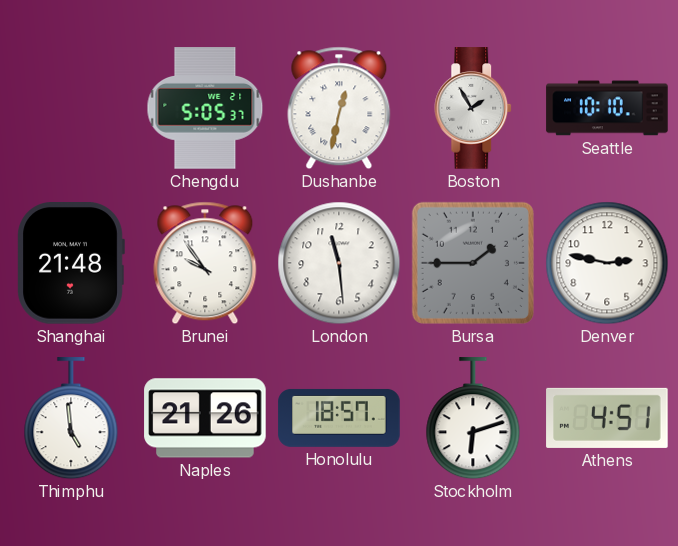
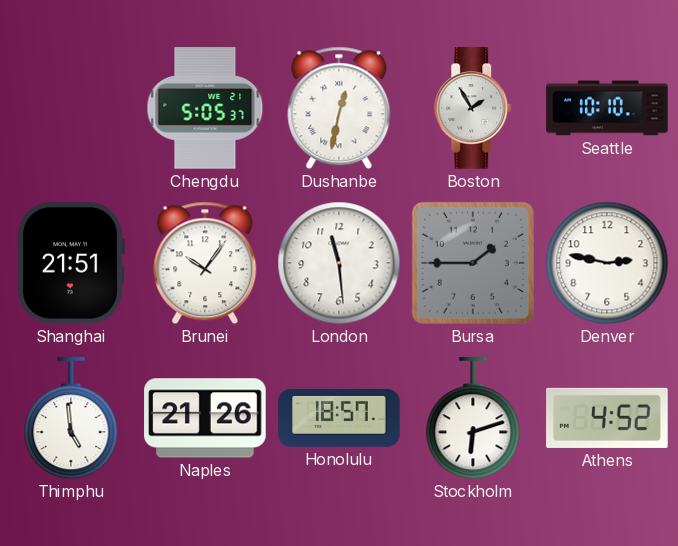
Shanghai: 21:48 -> 21:51 (71, 264)
Brunei: 9:54 -> 10:06 (205, 263)
Athens: 4:51 -> 4:52 (607, 418)
